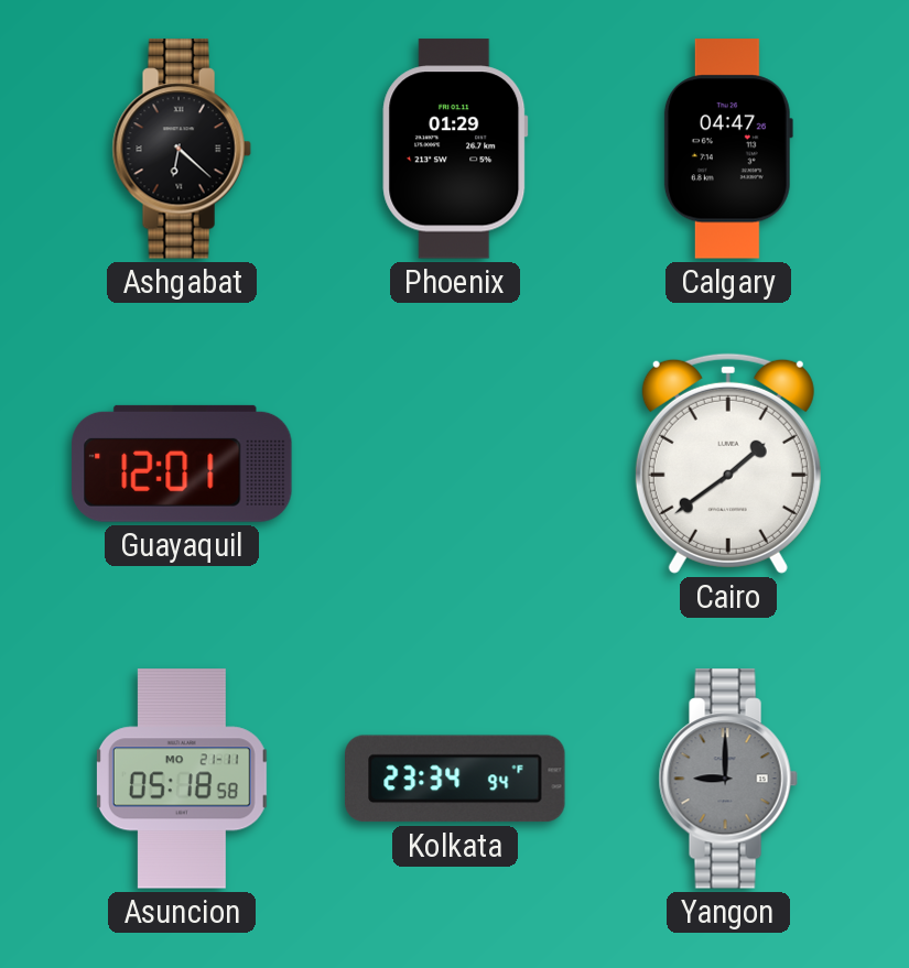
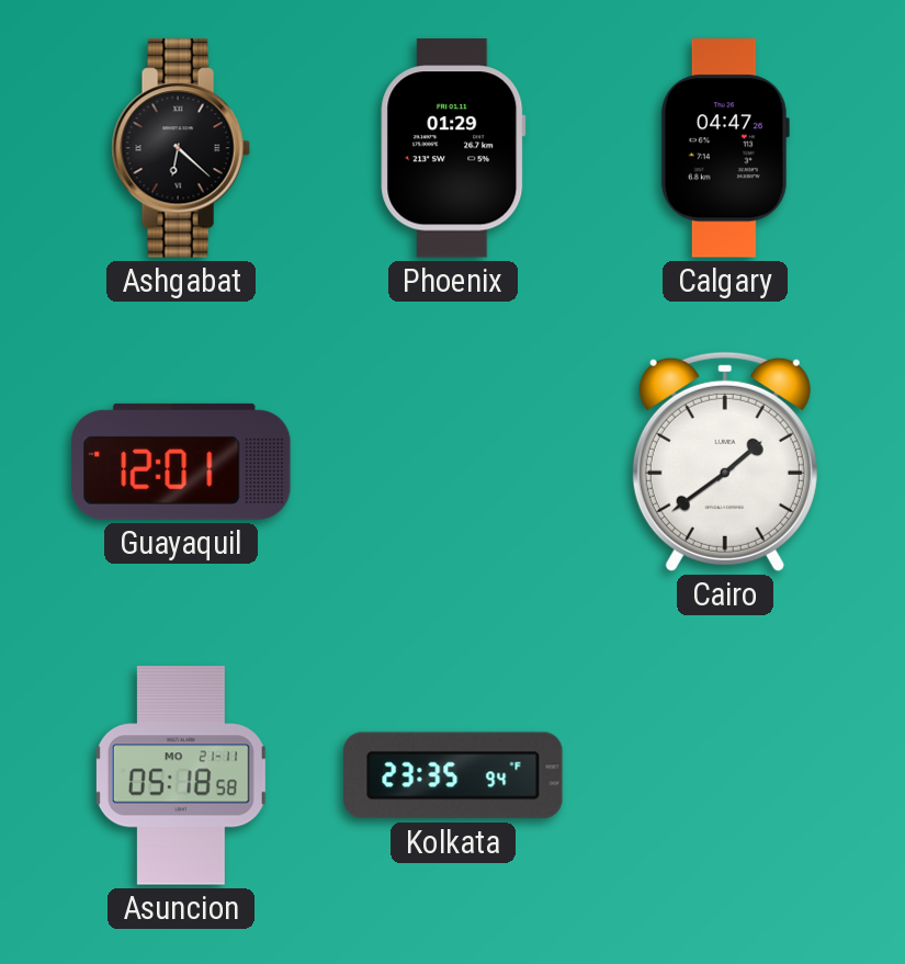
Kolkata: 23:34 -> 23:35 (453, 775)
Yangon: 9:00 -> none (728, 779)
